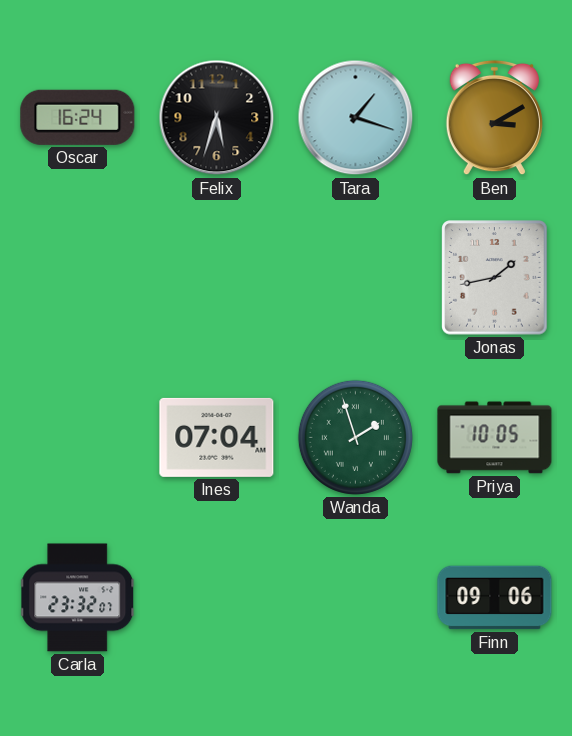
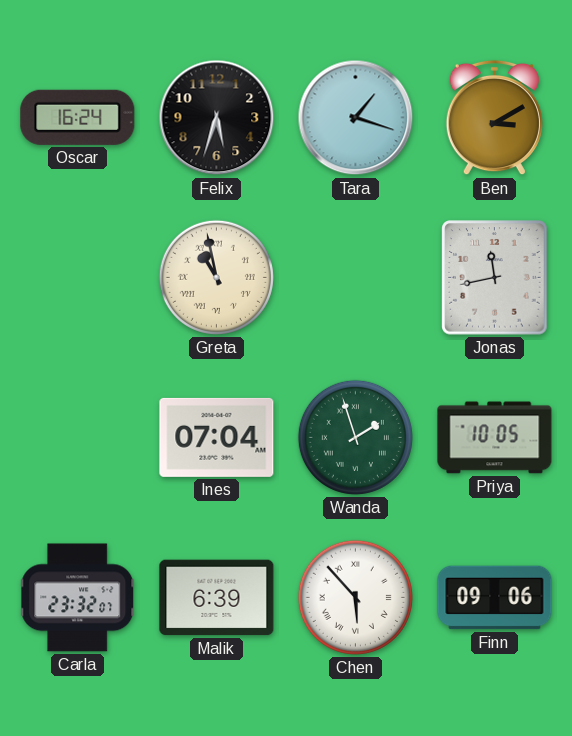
Greta: none -> 10:58 (216, 277)
Jonas: 1:43 -> 11:43 (495, 278)
Malik: none -> 6:39 (217, 598)
Chen: none -> 5:53 (355, 597)
